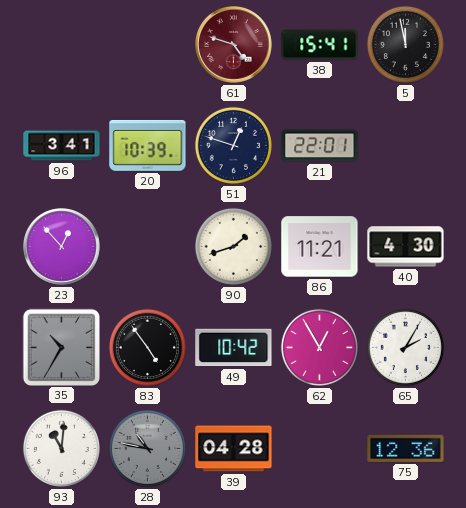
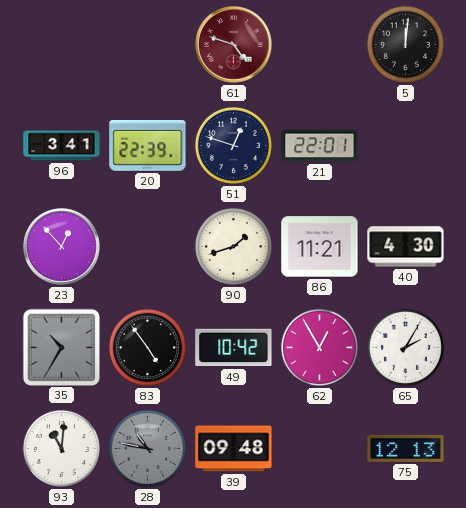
38: 15:41 -> none (320, 45)
5: 11:58 -> 12:01 (405, 44)
20: 10:39 -> 22:39 (148, 145)
39: 04:28 -> 09:48 (234, 449)
75: 12:36 -> 12:13 (406, 448)
